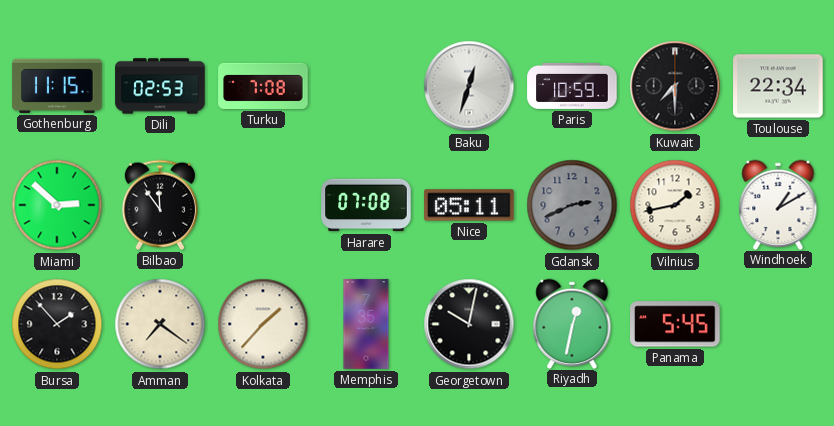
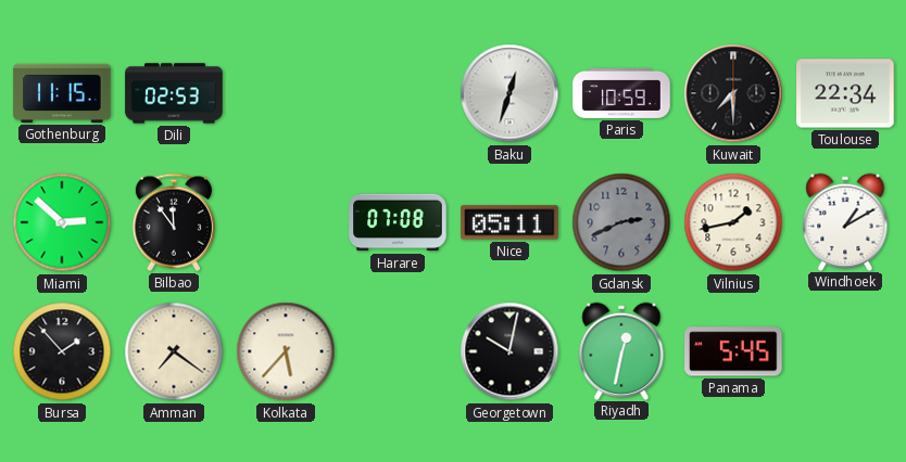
Turku: 7:08 -> none (263, 86)
Kolkata: 1:37 -> 5:37 (286, 351)
Memphis: 7:35 -> none (366, 324)
